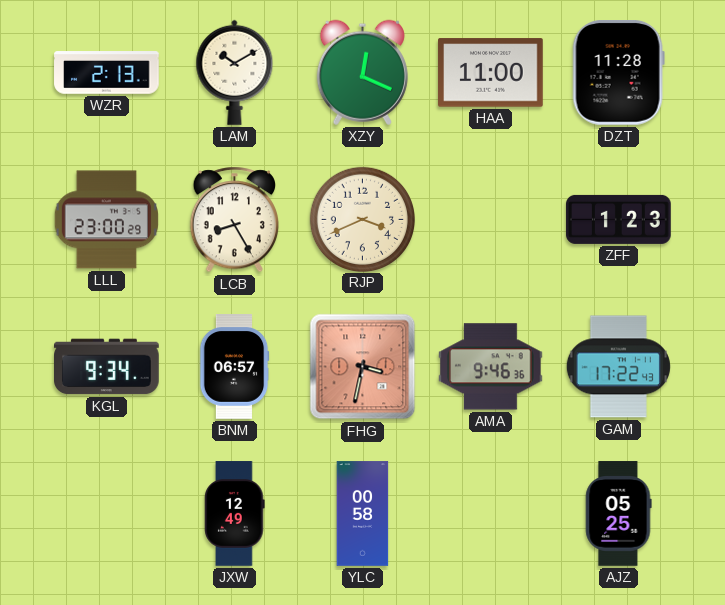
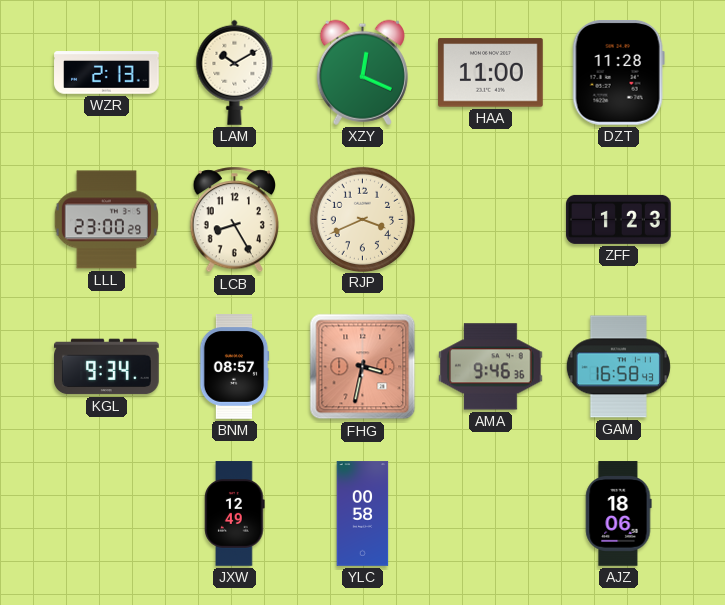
BNM: 06:57 -> 08:57 (234, 367)
GAM: 17:22 -> 16:58 (618, 367)
AJZ: 05:25 -> 18:06 (619, 514)
